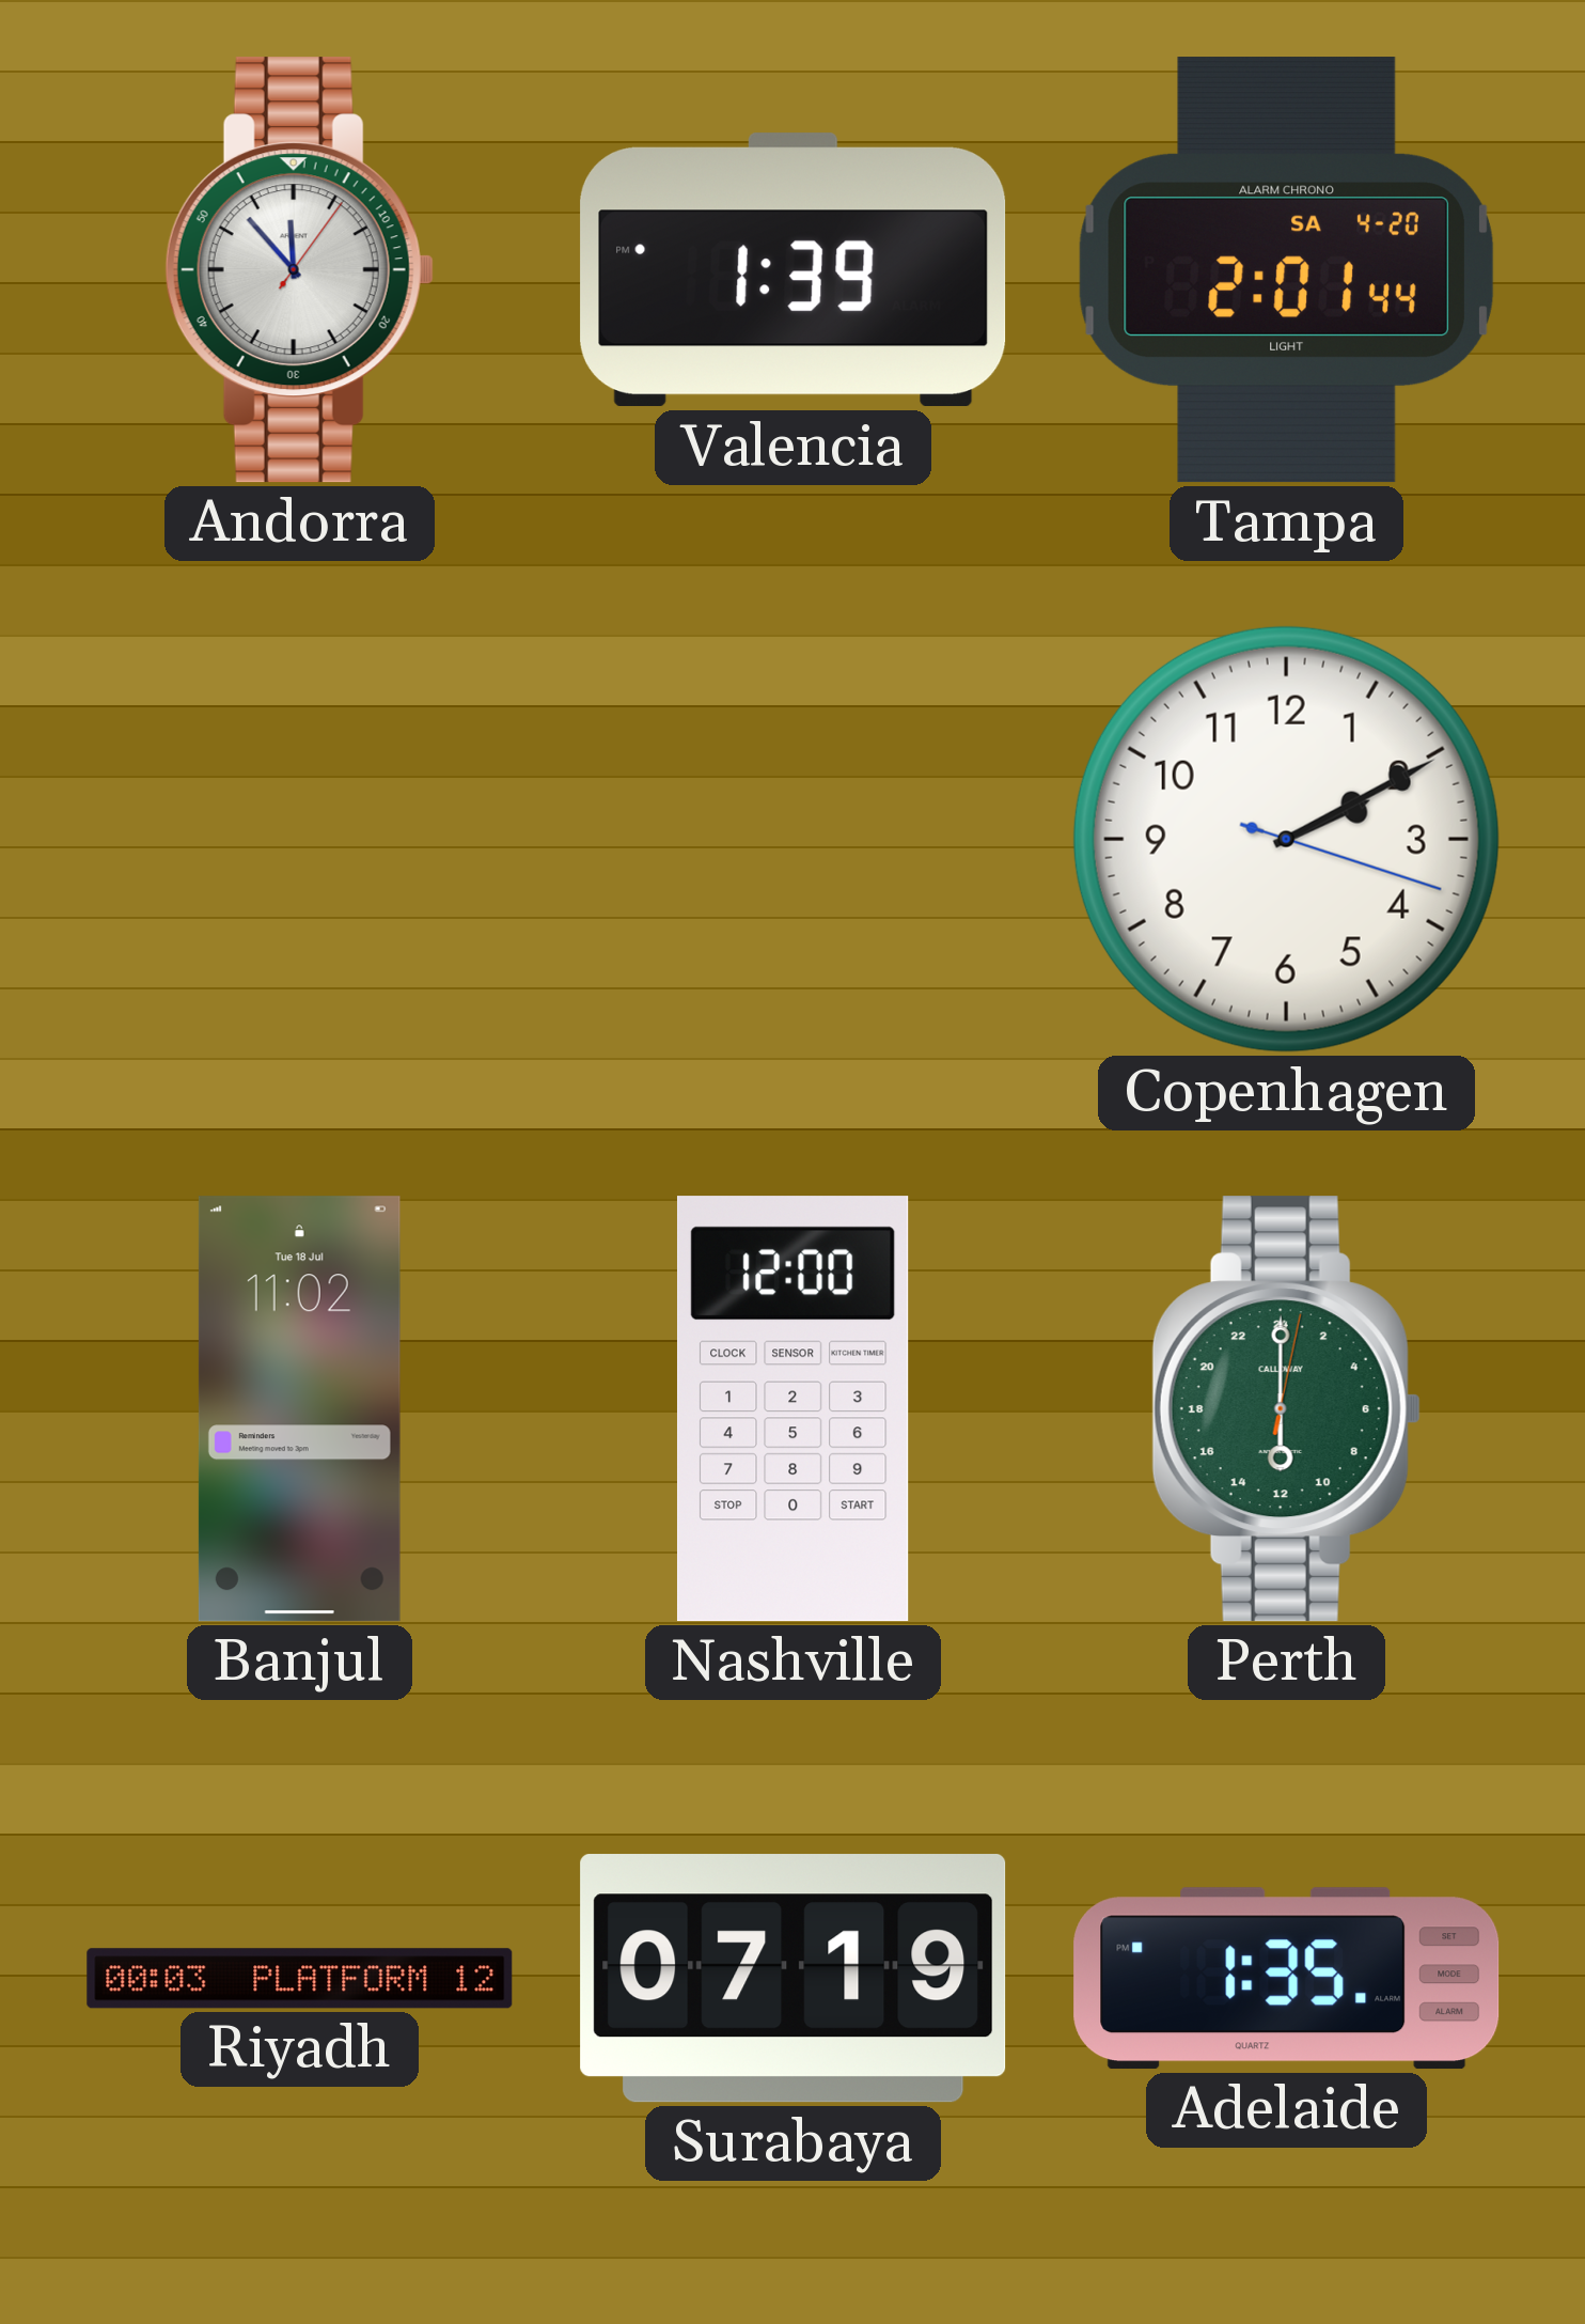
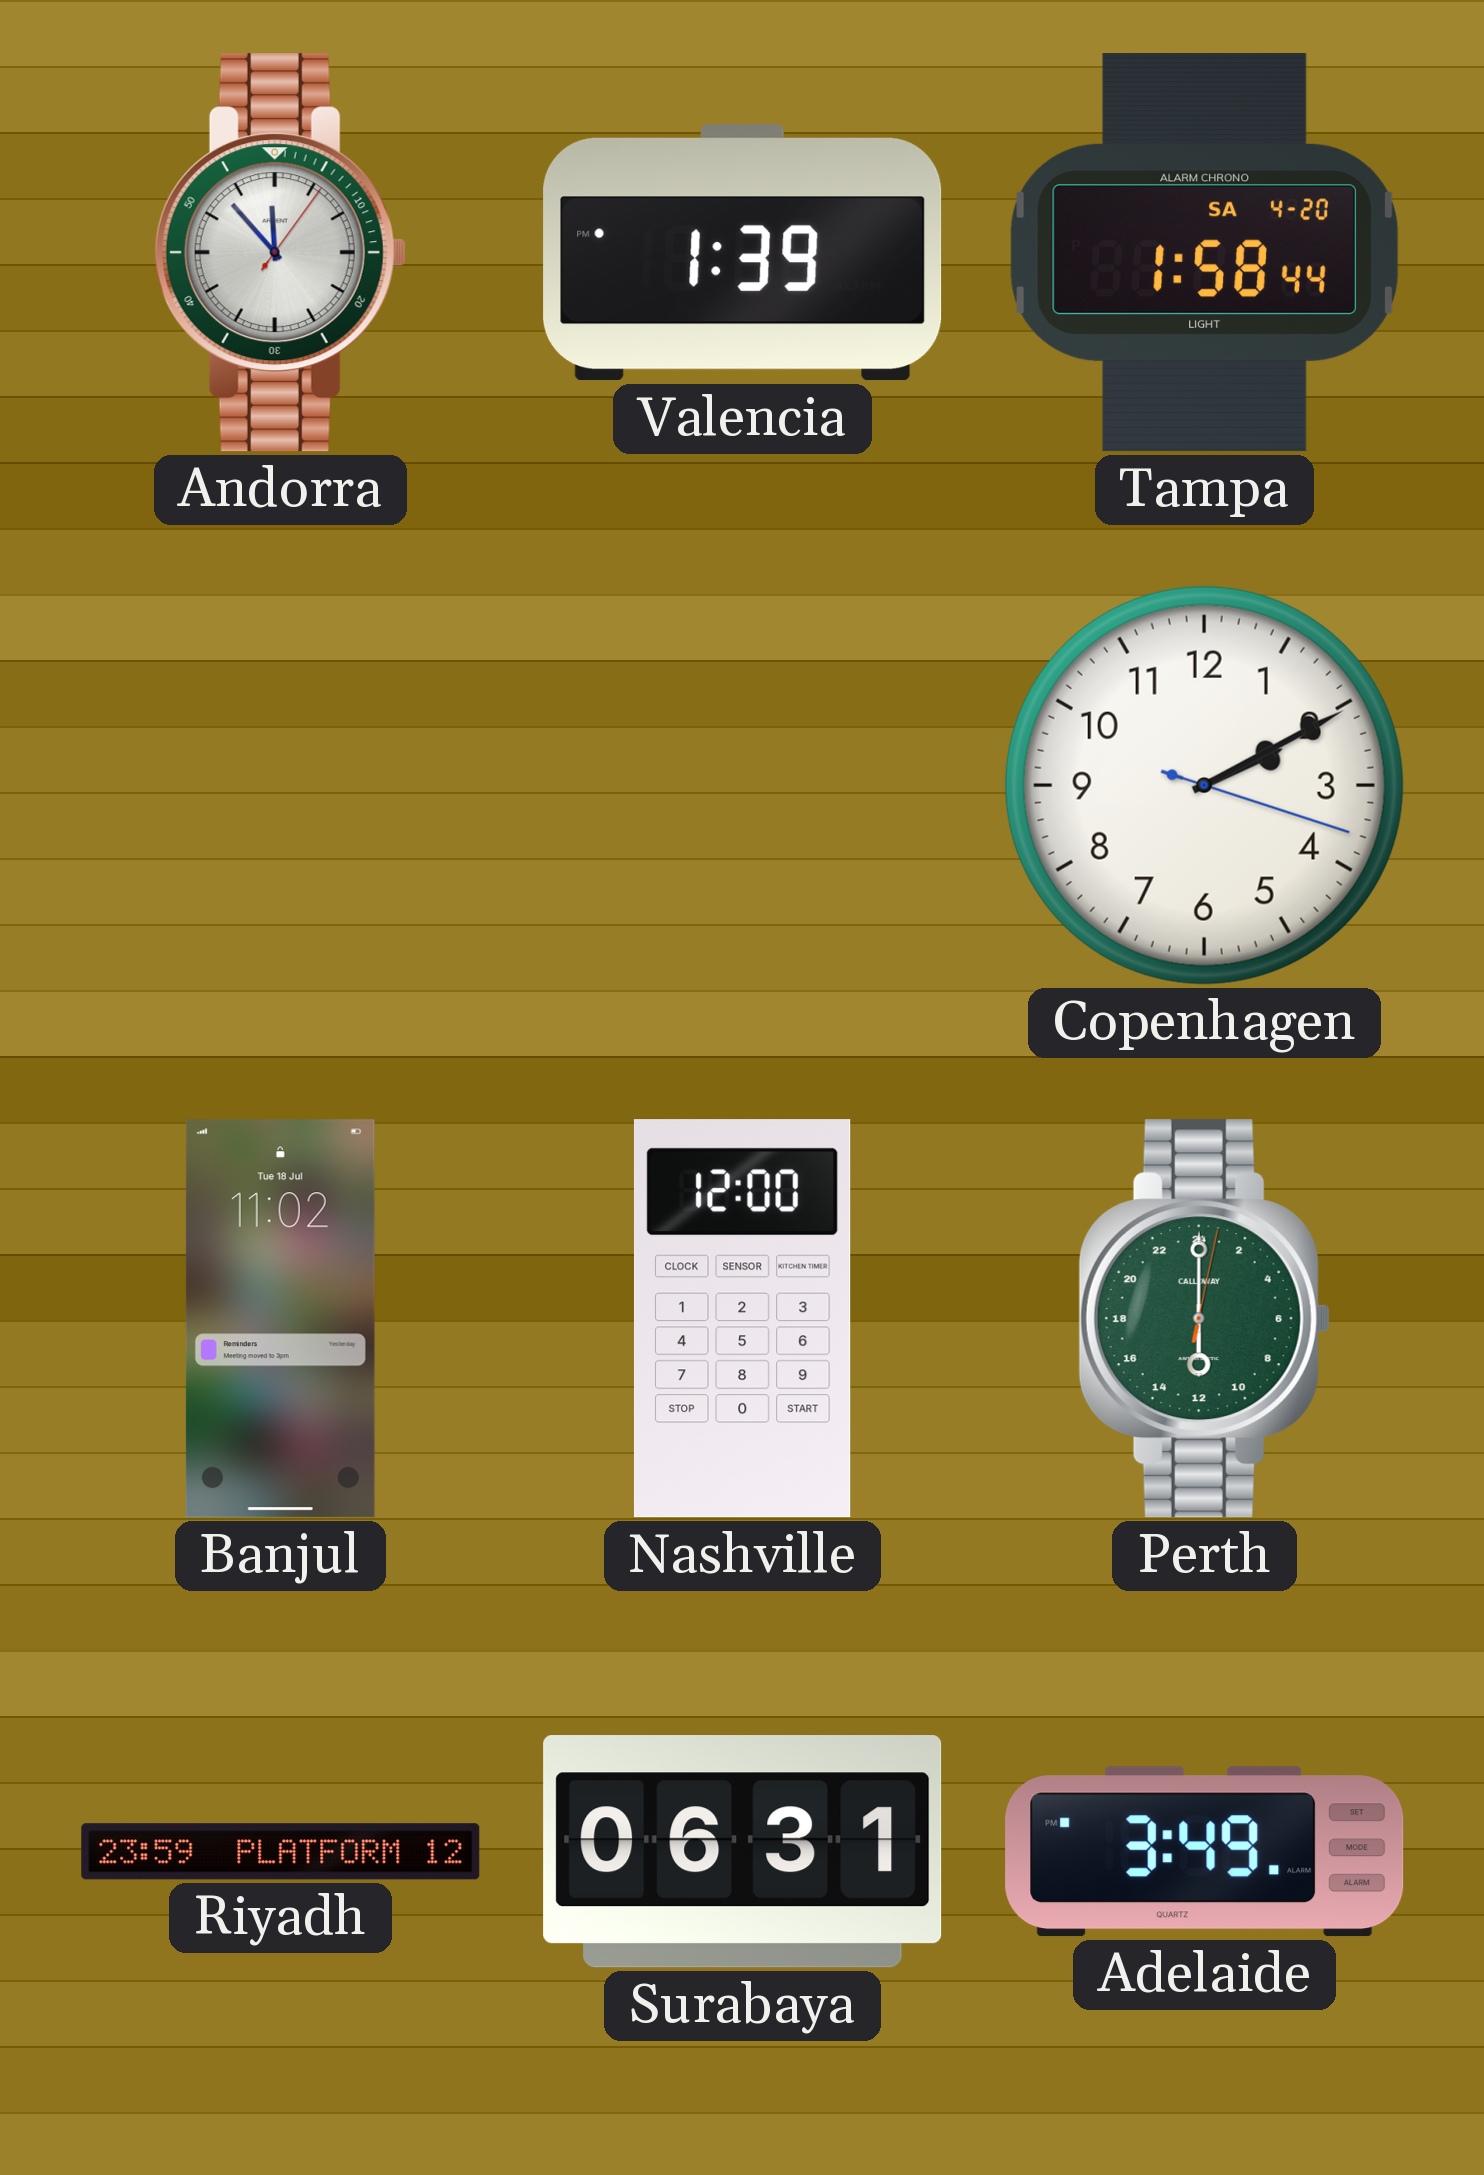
Tampa: 2:01 -> 1:58 (1204, 253)
Riyadh: 00:03 -> 23:59 (281, 1852)
Surabaya: 07:19 -> 06:31 (743, 1852)
Adelaide: 1:35 -> 3:49 (1205, 1852)
